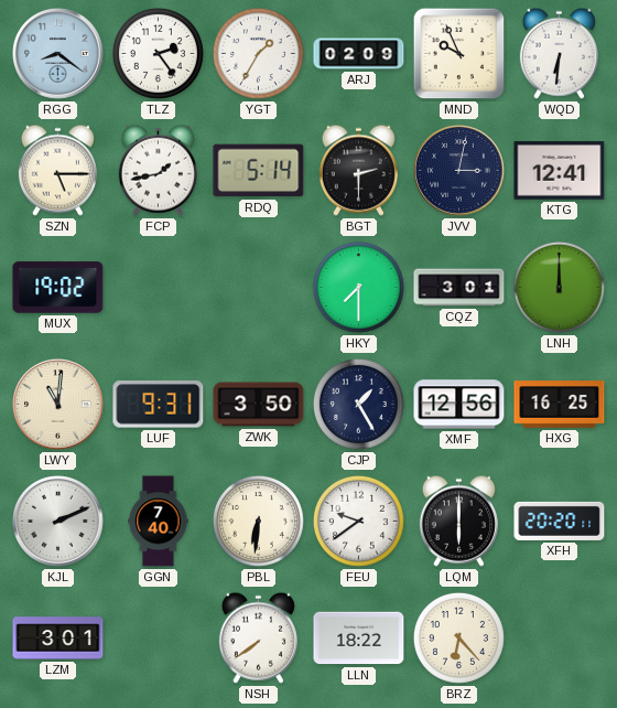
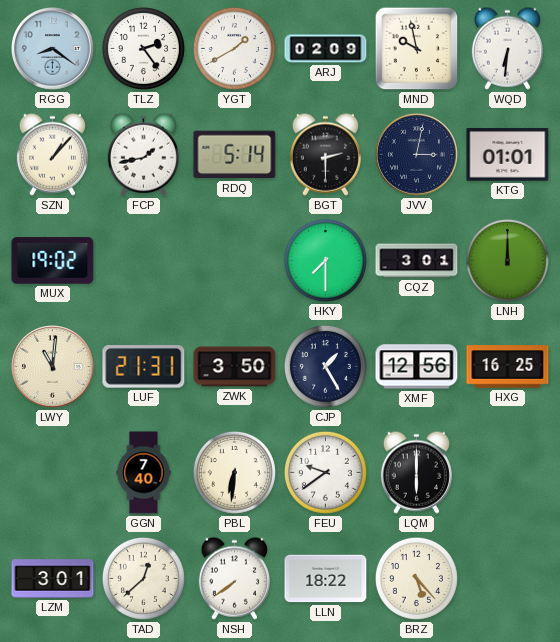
YGT: 1:35 -> 1:40 (234, 48)
MND: 9:56 -> 9:58 (417, 49)
SZN: 5:15 -> 1:07 (52, 154)
KTG: 12:41 -> 01:01 (508, 155)
LUF: 9:31 -> 21:31 (144, 367)
KJL: 2:11 -> none (58, 522)
XFH: 20:20 -> none (560, 521)
TAD: none -> 12:38 (143, 578)
BRZ: 6:23 -> 5:23 (416, 578)
